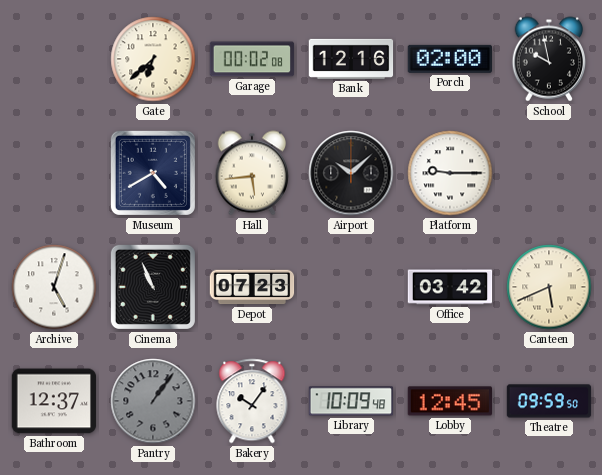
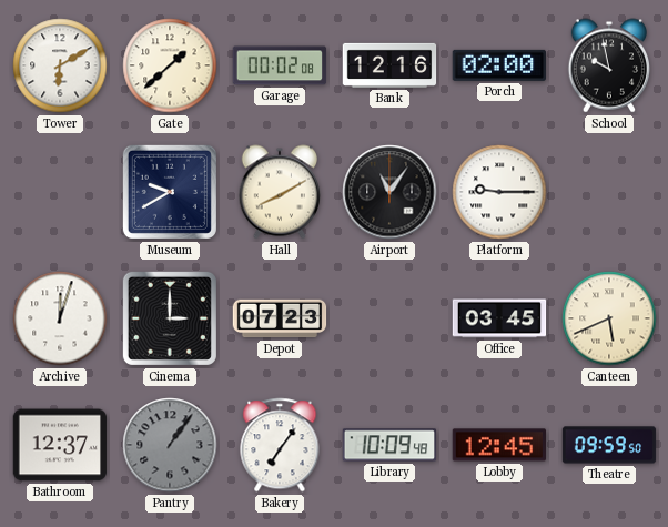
Tower: none -> 6:10 (60, 65)
Gate: 6:38 -> 1:38 (170, 65)
Museum: 4:40 -> 9:40 (170, 192)
Hall: 5:44 -> 8:10 (279, 192)
Airport: 10:08 -> 11:06 (389, 192)
Archive: 5:03 -> 12:03 (60, 318)
Cinema: 10:56 -> 3:00 (170, 318)
Office: 03:42 -> 03:45 (499, 318)
Bakery: 10:06 -> 7:06 (280, 445)
